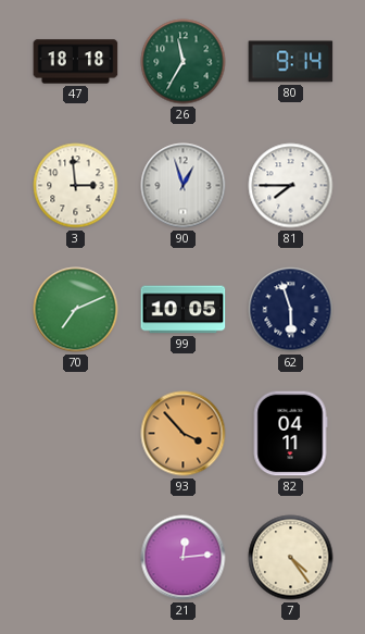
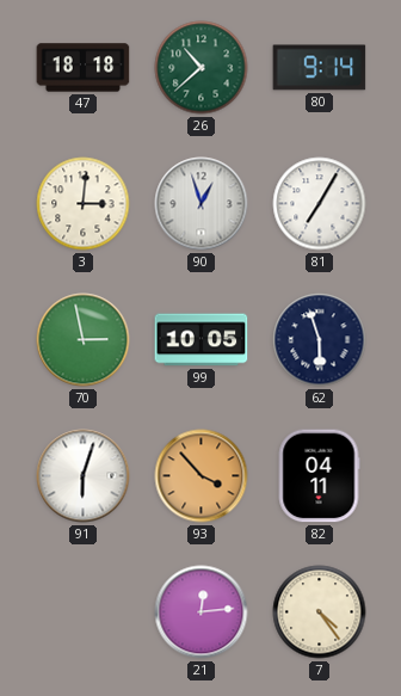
26: 11:35 -> 10:38 (202, 68)
3: 2:59 -> 3:01 (84, 204)
81: 7:45 -> 7:05 (320, 204)
70: 7:11 -> 2:58 (84, 340)
91: none -> 6:03 (84, 476)
